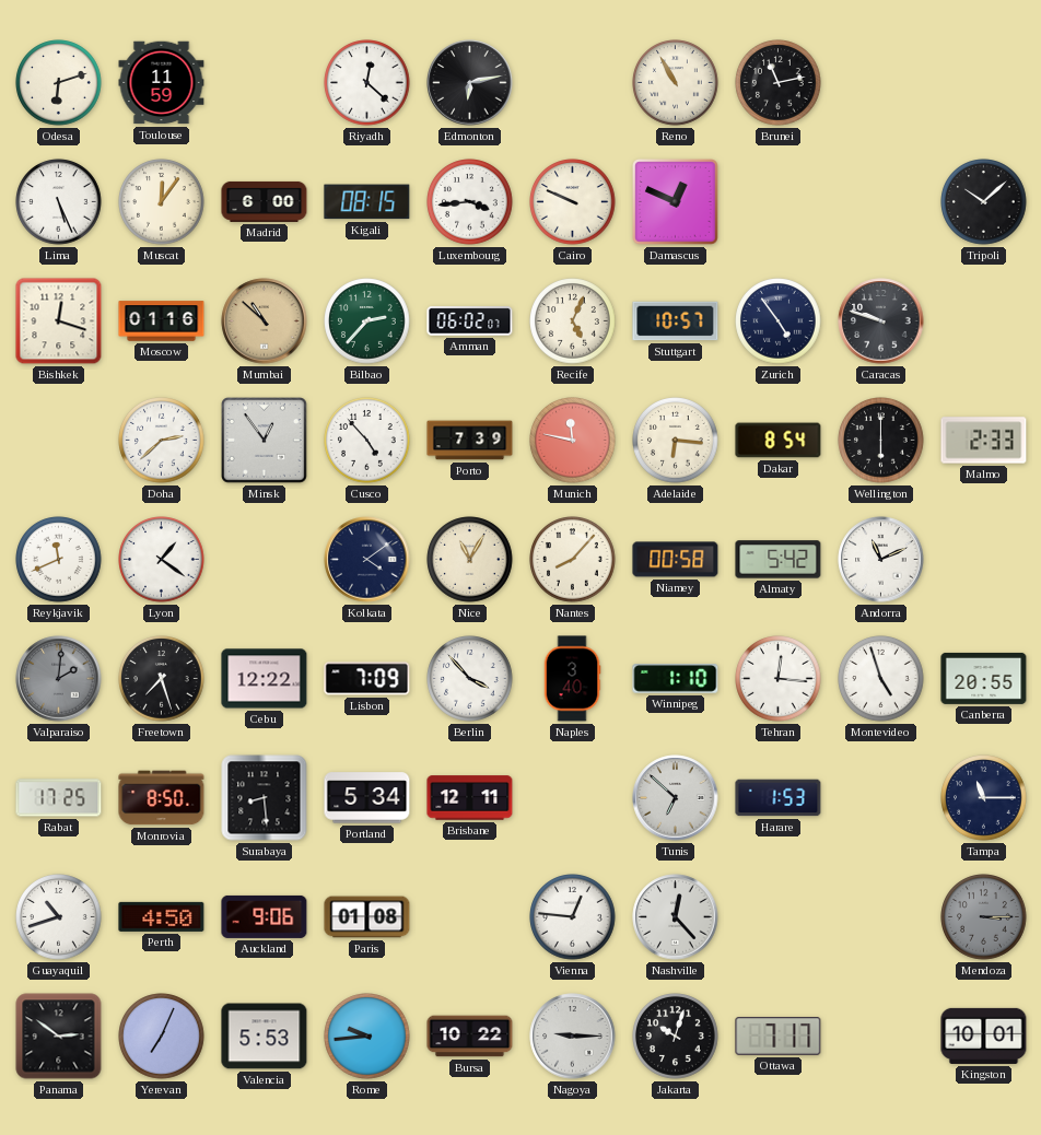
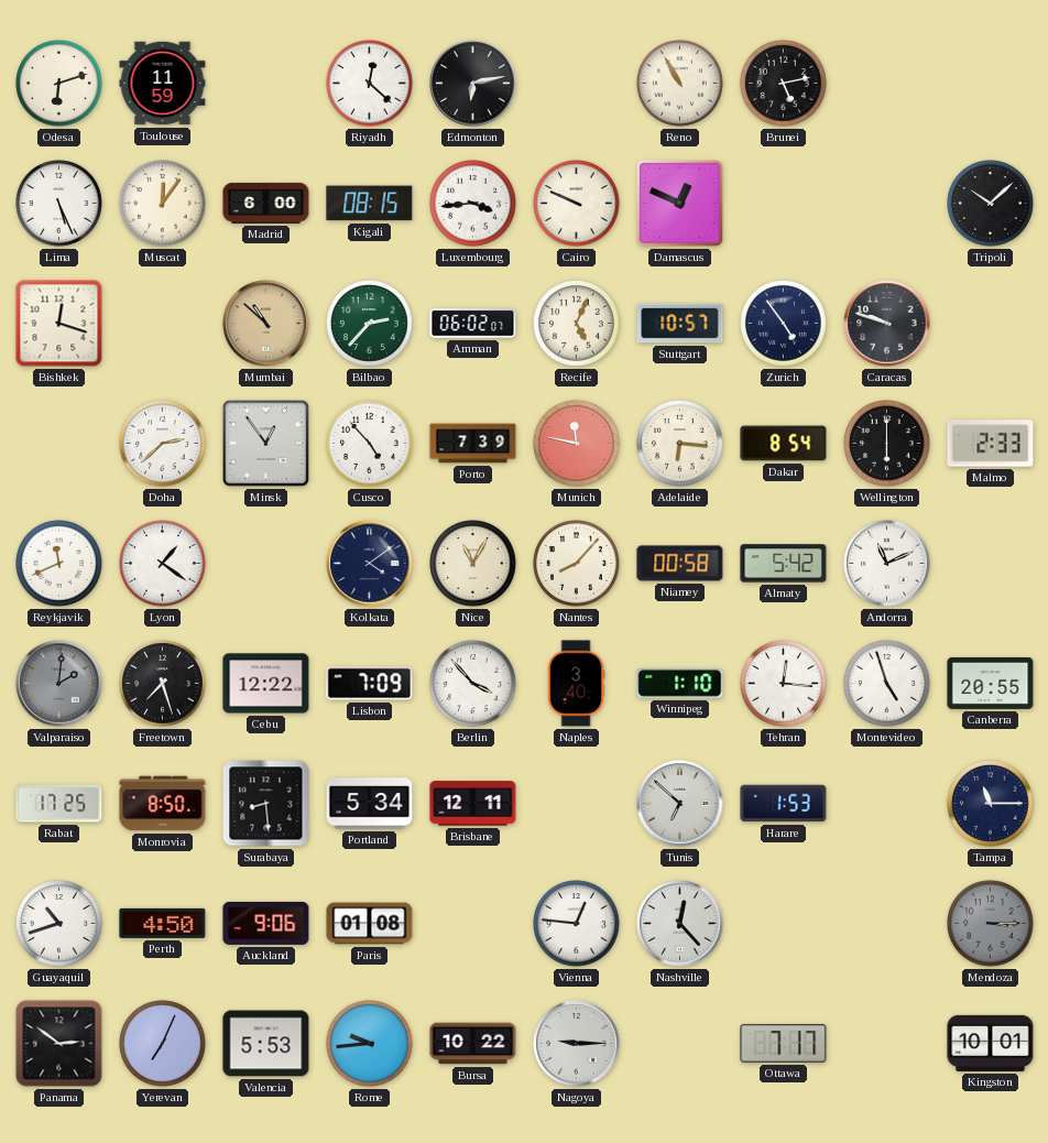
Brunei: 11:13 -> 5:13 (784, 84)
Moscow: 01:16 -> none (162, 321)
Jakarta: 10:03 -> none (676, 1037)
